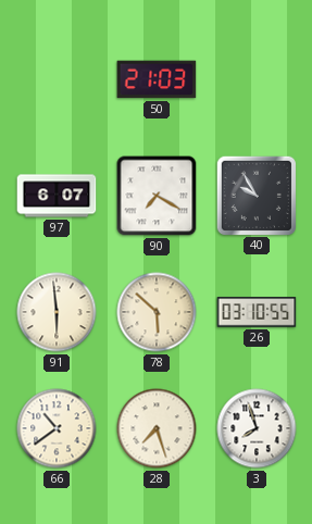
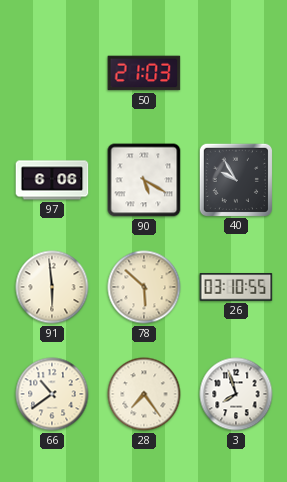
97: 6:07 -> 6:06 (52, 180)
90: 7:20 -> 5:20 (144, 180)
28: 7:27 -> 7:24 (144, 394)
